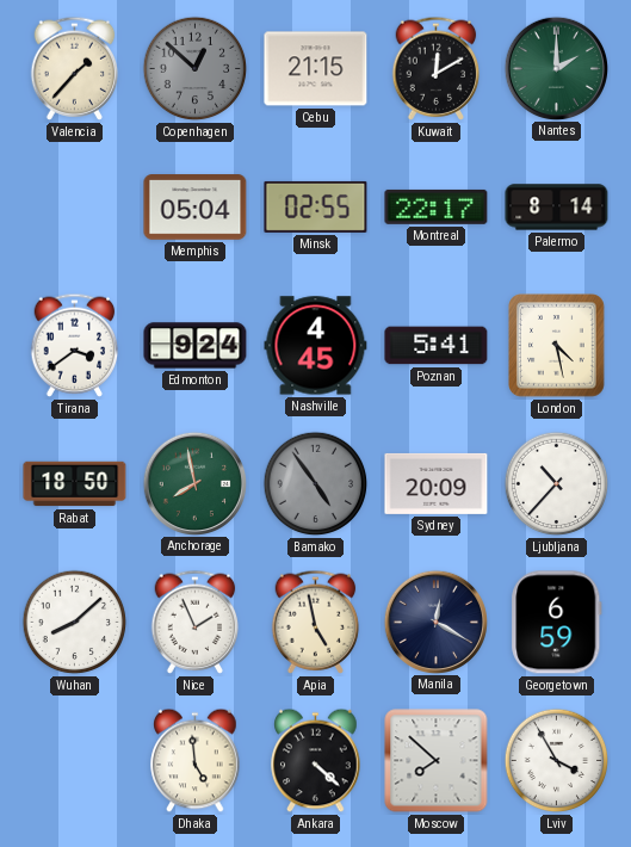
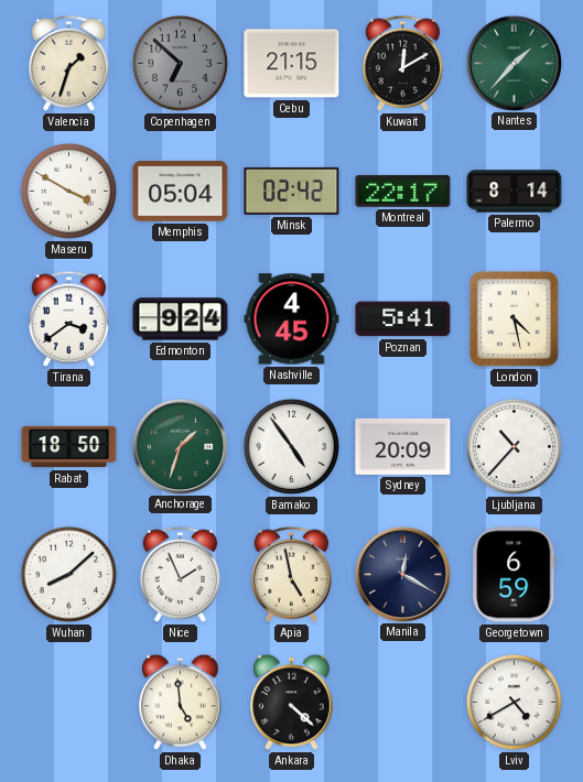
Valencia: 1:37 -> 1:33 (69, 63)
Copenhagen: 12:52 -> 6:52 (181, 64)
Nantes: 2:00 -> 1:37 (514, 63)
Maseru: none -> 3:50 (69, 192)
Minsk: 02:55 -> 02:42 (292, 191)
Anchorage: 7:58 -> 1:33 (180, 446)
Bamako dial: grey -> white (292, 447)
Moscow: 7:52 -> none (437, 761)
Lviv: 3:55 -> 4:40 (515, 703)
